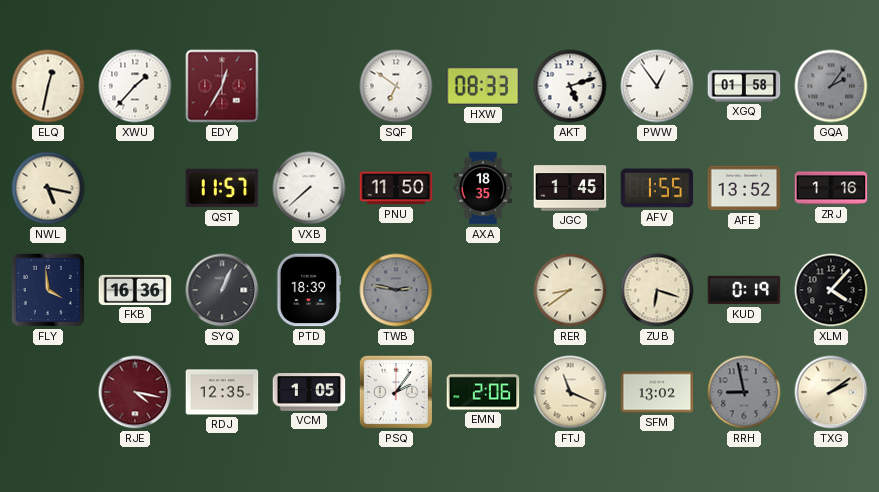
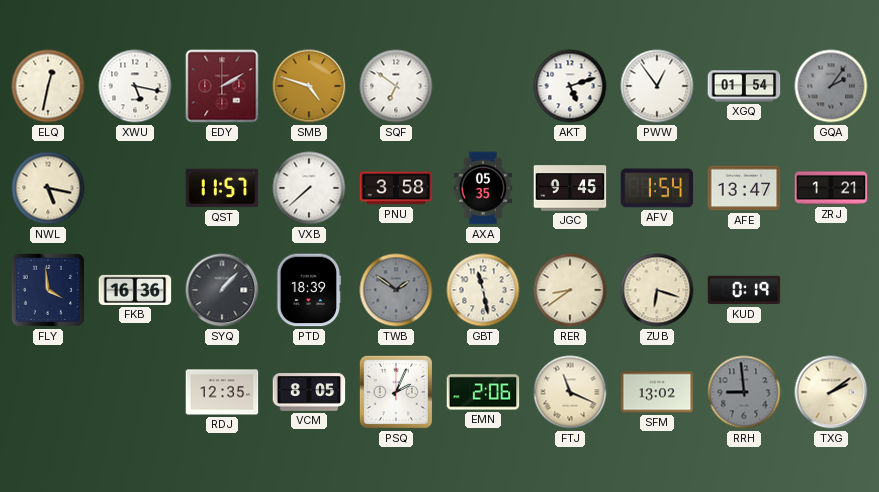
XWU: 1:37 -> 5:17 (135, 86)
EDY: 12:35 -> 2:10 (222, 86)
SMB: none -> 4:48 (309, 86)
HXW: 08:33 -> none (483, 86)
XGQ: 01:58 -> 01:54 (744, 86)
PNU: 11:50 -> 3:58 (396, 188)
AXA: 18:35 -> 05:35 (483, 188)
JGC: 1:45 -> 9:45 (570, 188)
AFV: 1:55 -> 1:54 (657, 188)
AFE: 13:52 -> 13:47 (744, 188)
ZRJ: 1:16 -> 1:21 (831, 188)
SYQ: 1:04 -> 1:07 (222, 290)
TWB: 2:47 -> 1:51 (396, 290)
GBT: none -> 11:28 (483, 290)
XLM: 4:07 -> none (831, 290)
RJE: 4:17 -> none (135, 392)
VCM: 1:05 -> 8:05 (309, 392)
PSQ: 2:06 -> 2:04 (396, 392)
RRH: 8:58 -> 8:59 (744, 392)
